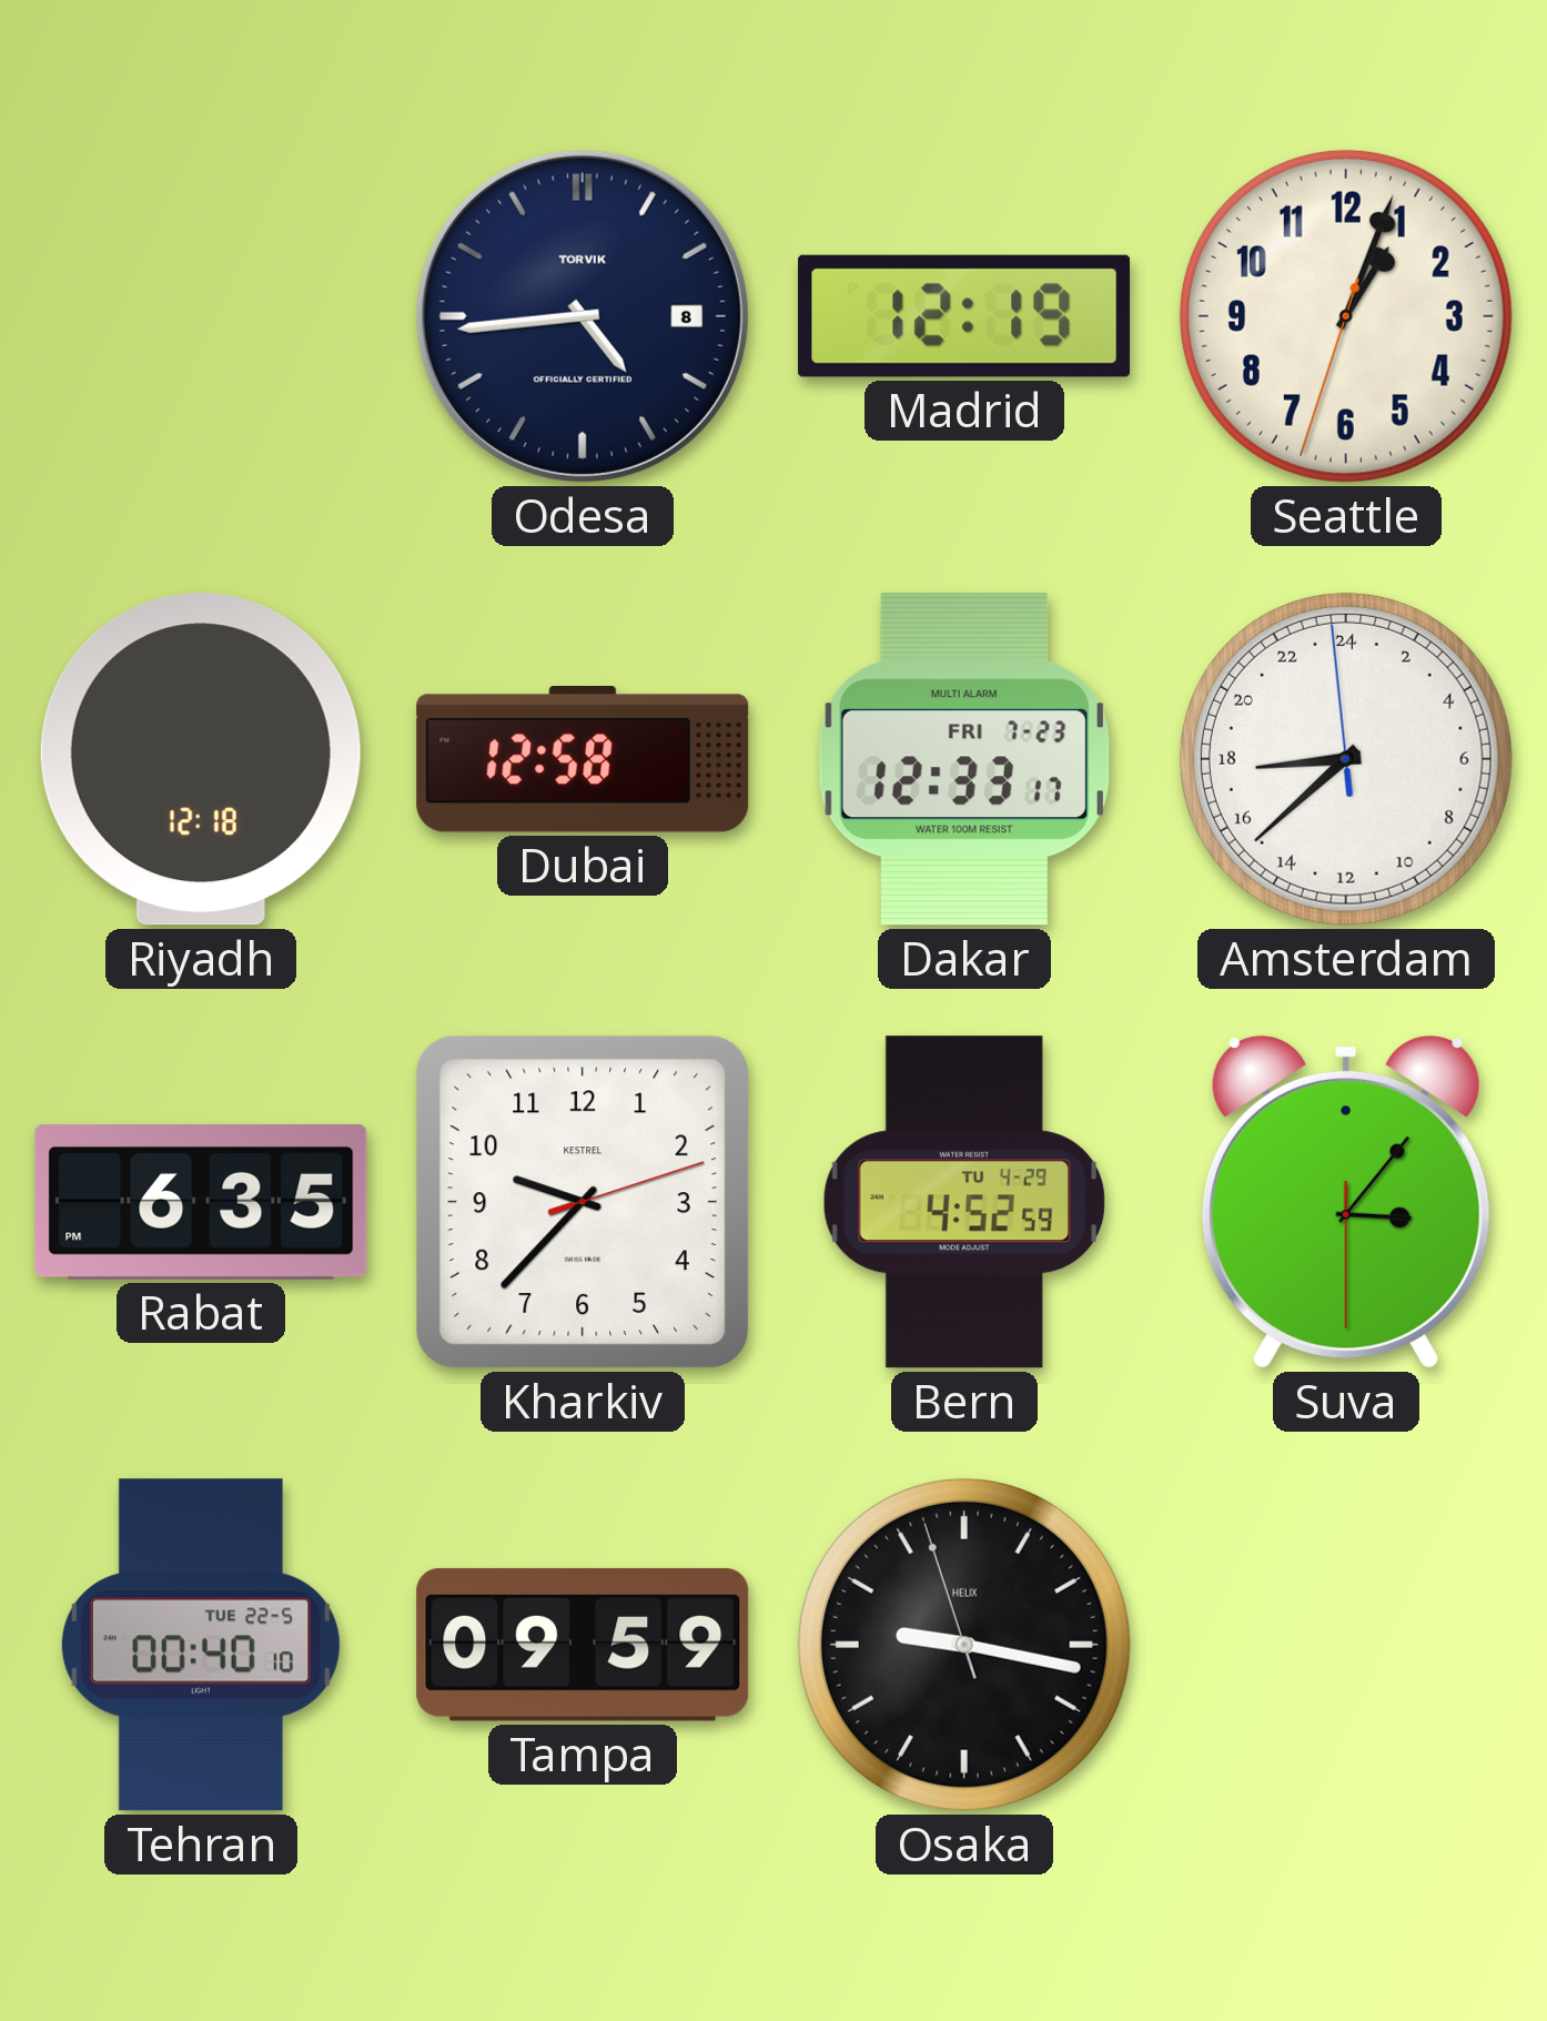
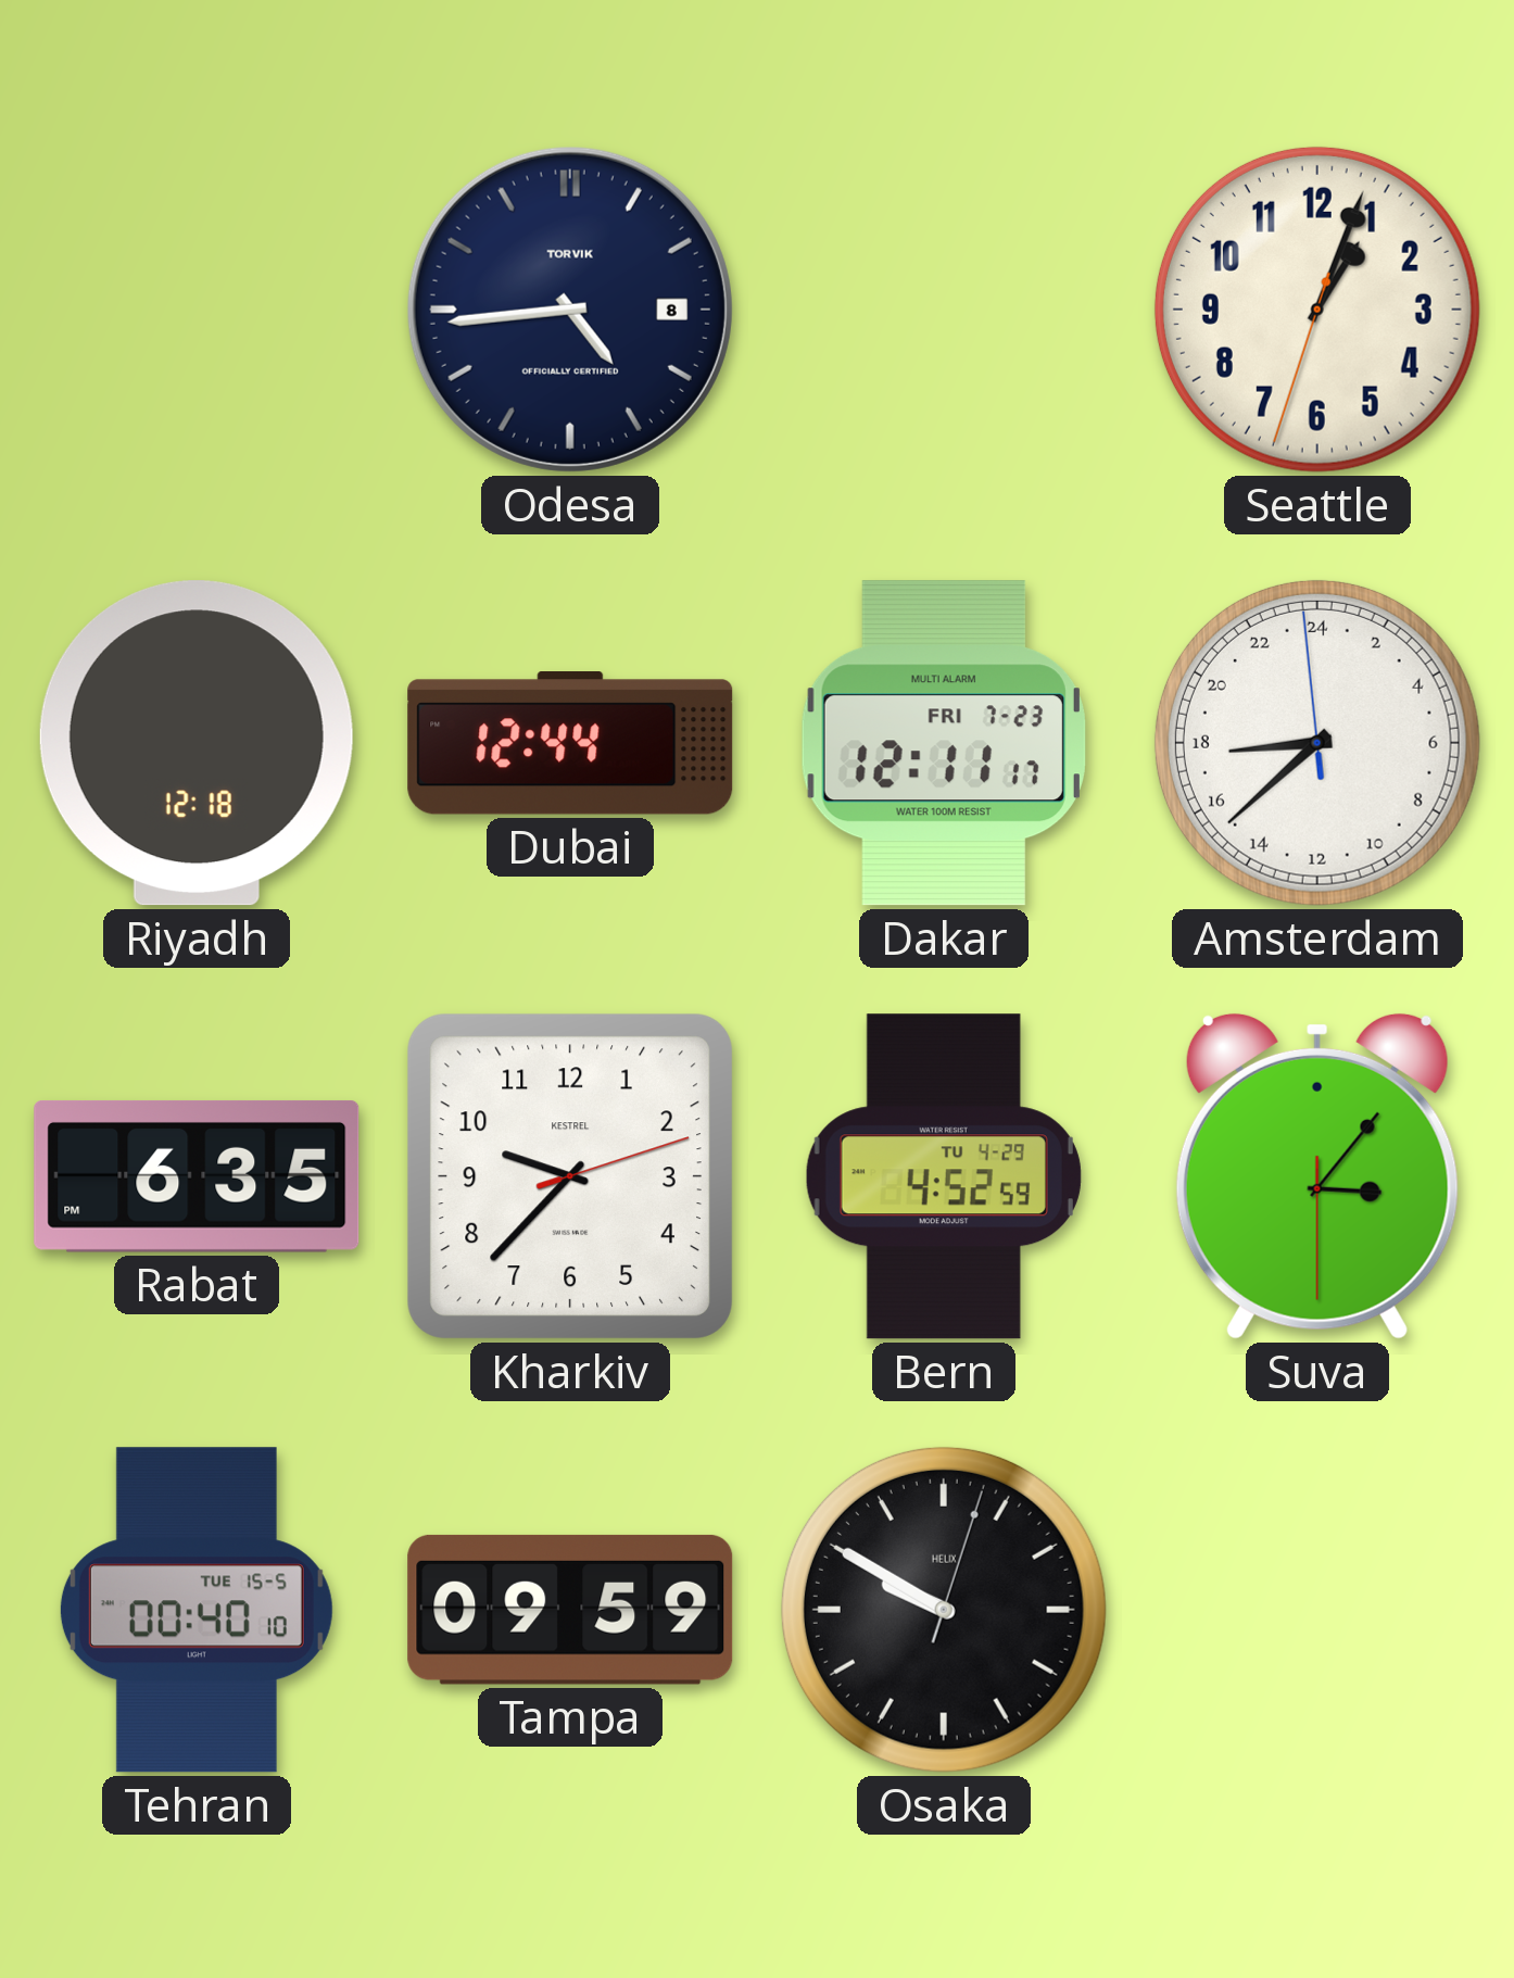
Madrid: 12:19 -> none (964, 316)
Dubai: 12:58 -> 12:44 (570, 744)
Dakar: 12:33 -> 12:11 (944, 743)
Tehran date: TUE 22-5 -> TUE 15-5 (197, 1610)
Osaka: 9:16 -> 9:50 (944, 1610)
